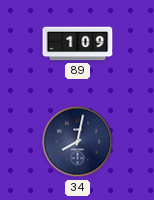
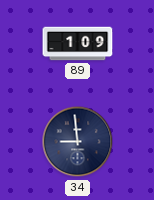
34: 8:02 -> 8:59 (78, 142)
